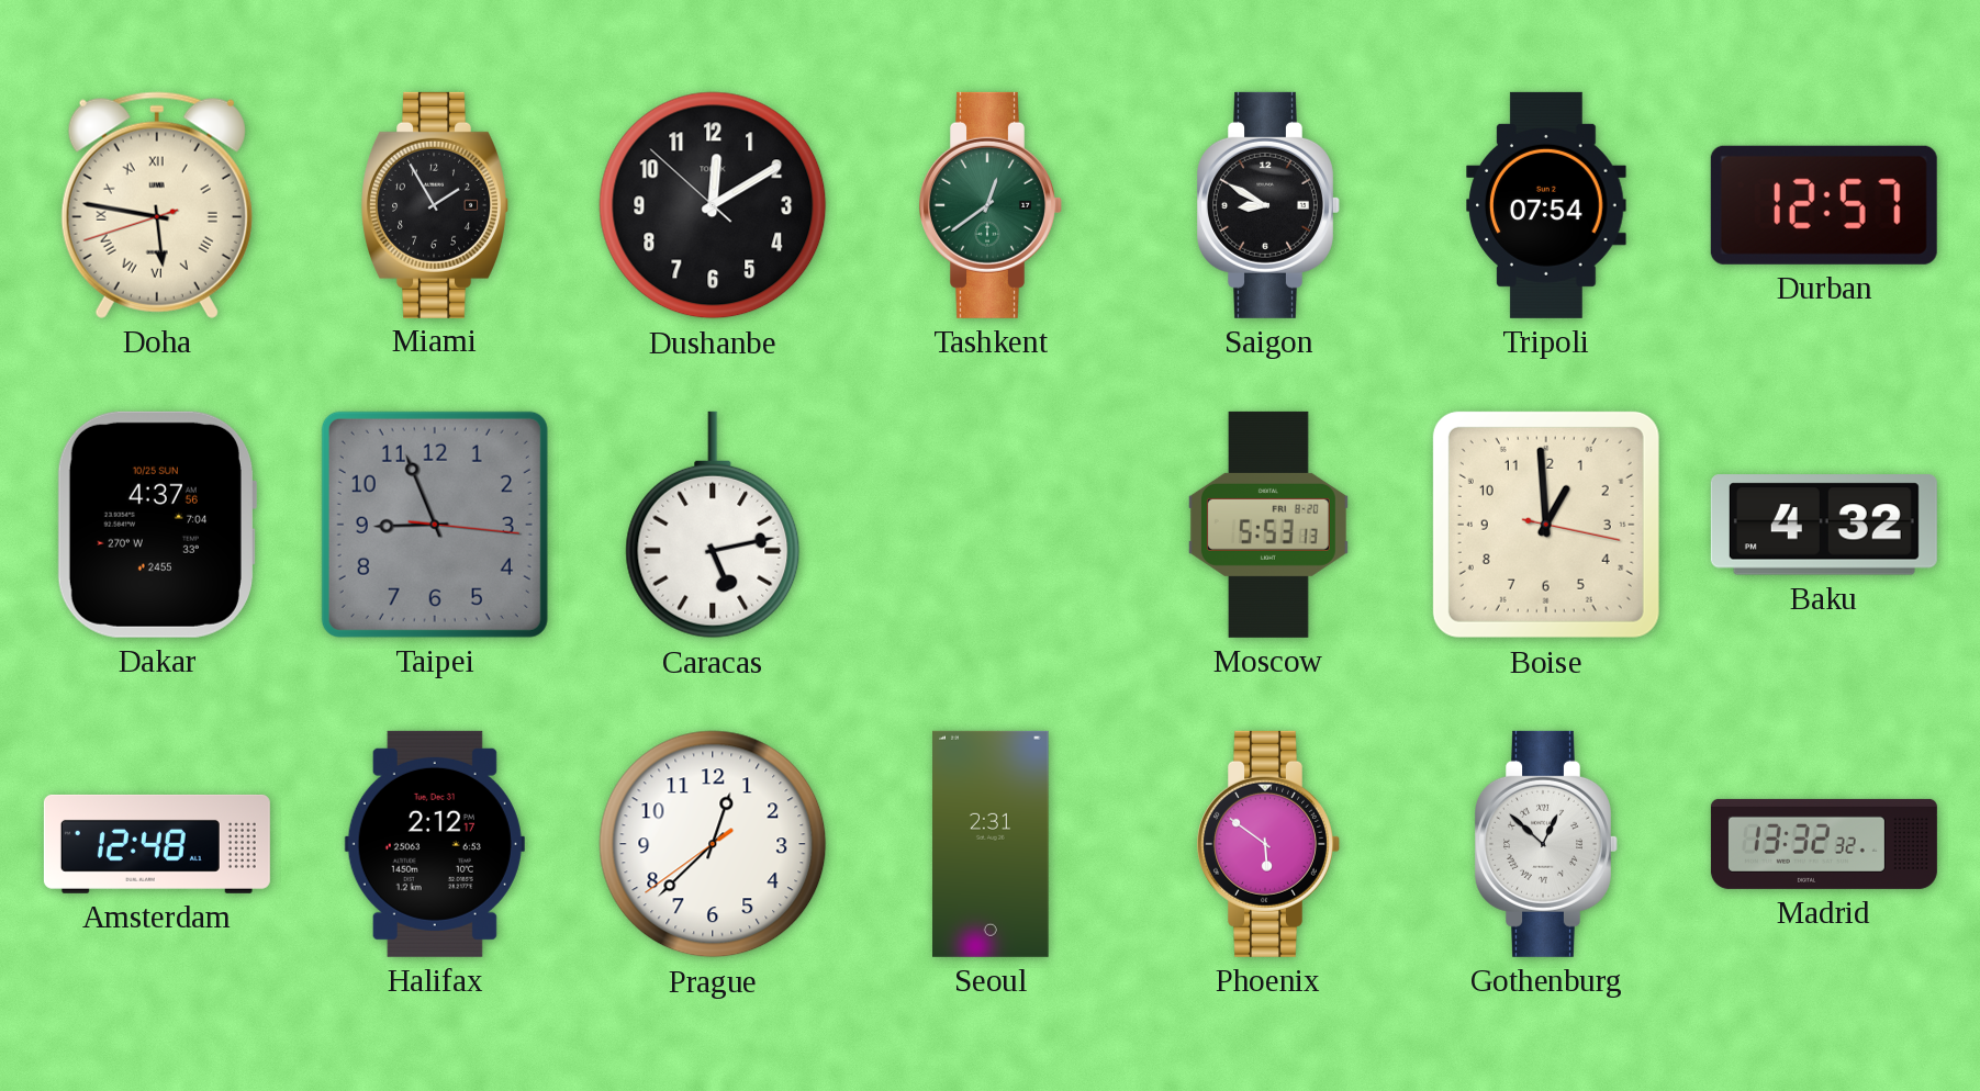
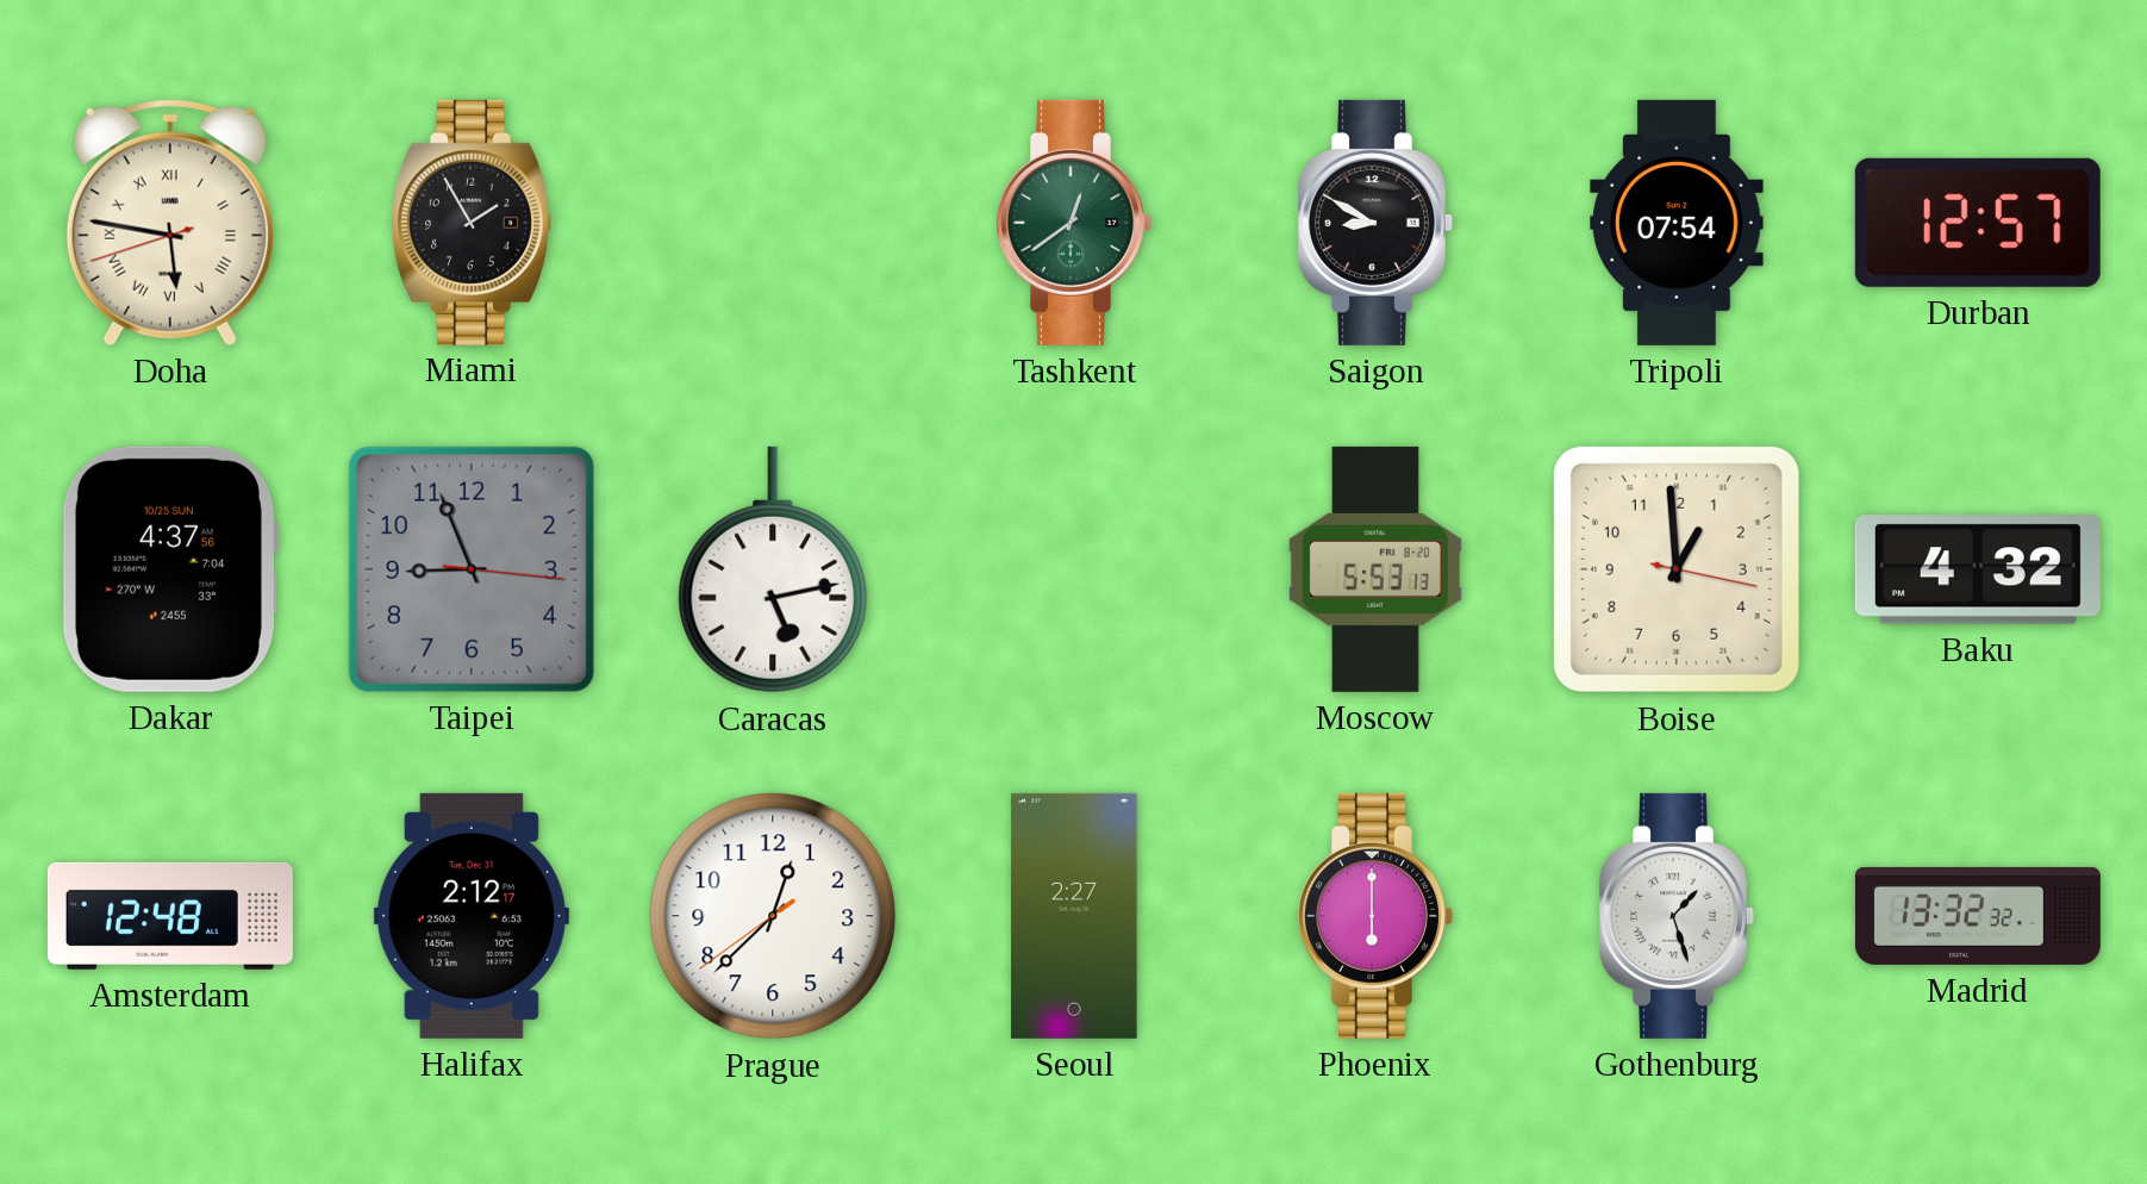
Dushanbe: 12:09 -> none (713, 205)
Seoul: 2:31 -> 2:27 (1074, 916)
Phoenix: 5:51 -> 6:00 (1377, 916)
Gothenburg: 12:52 -> 1:27 (1678, 916)
